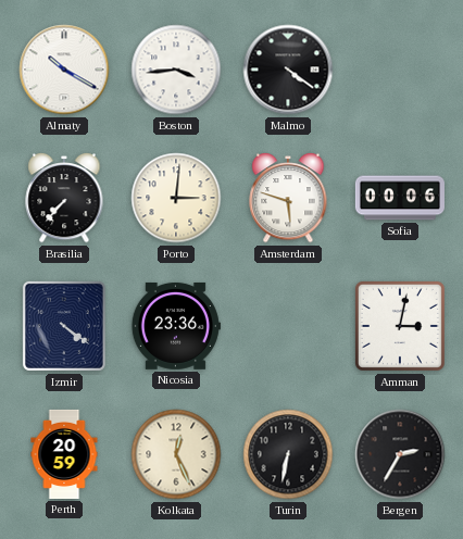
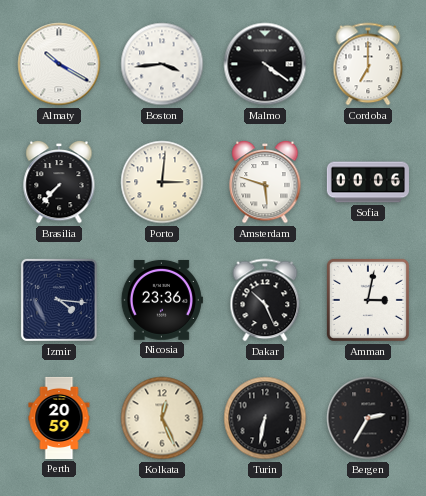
Cordoba: none -> 7:00 (368, 64)
Izmir: 4:21 -> 4:16 (59, 300)
Dakar: none -> 10:26 (265, 300)
